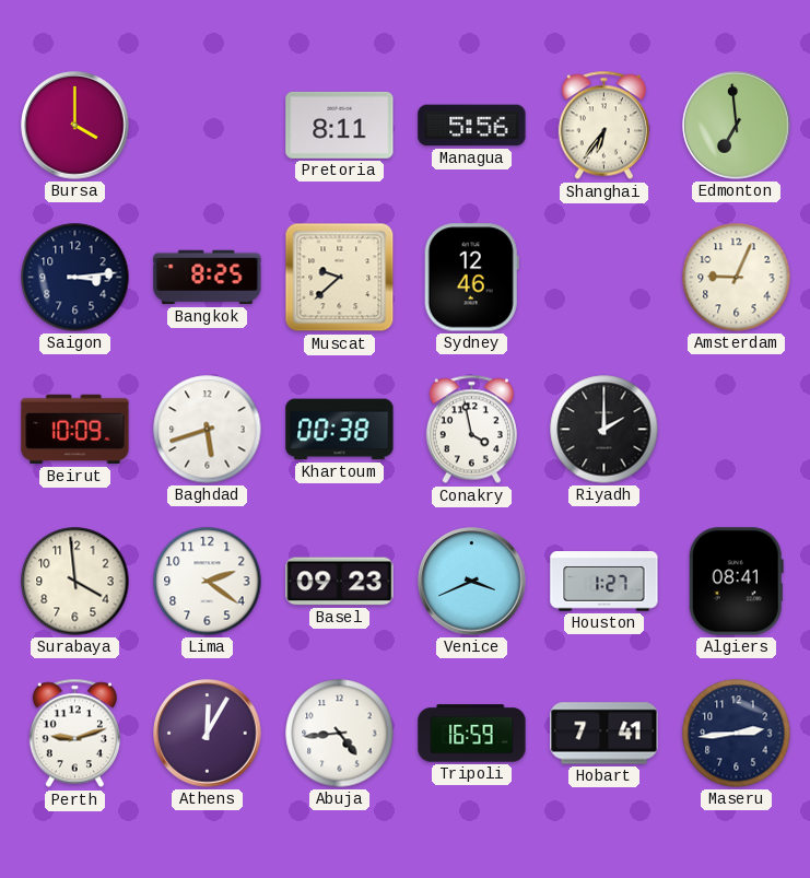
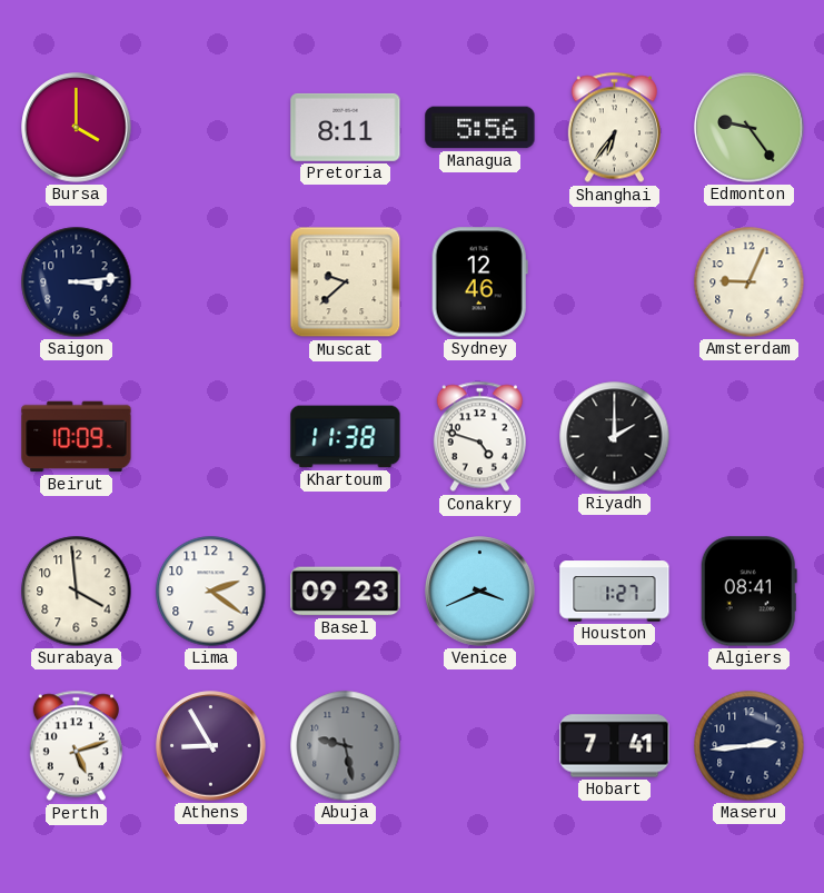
Edmonton: 6:59 -> 9:24 (749, 128)
Bangkok: 8:25 -> none (208, 278)
Baghdad: 5:42 -> none (208, 430)
Khartoum: 00:38 -> 11:38 (346, 437)
Conakry: 3:58 -> 4:48 (479, 437)
Perth: 9:12 -> 5:12 (76, 746)
Athens: 12:05 -> 8:55 (211, 746)
Abuja: 4:44 -> 9:28 (346, 746)
Abuja dial: white -> grey (346, 746)
Tripoli: 16:59 -> none (472, 734)
